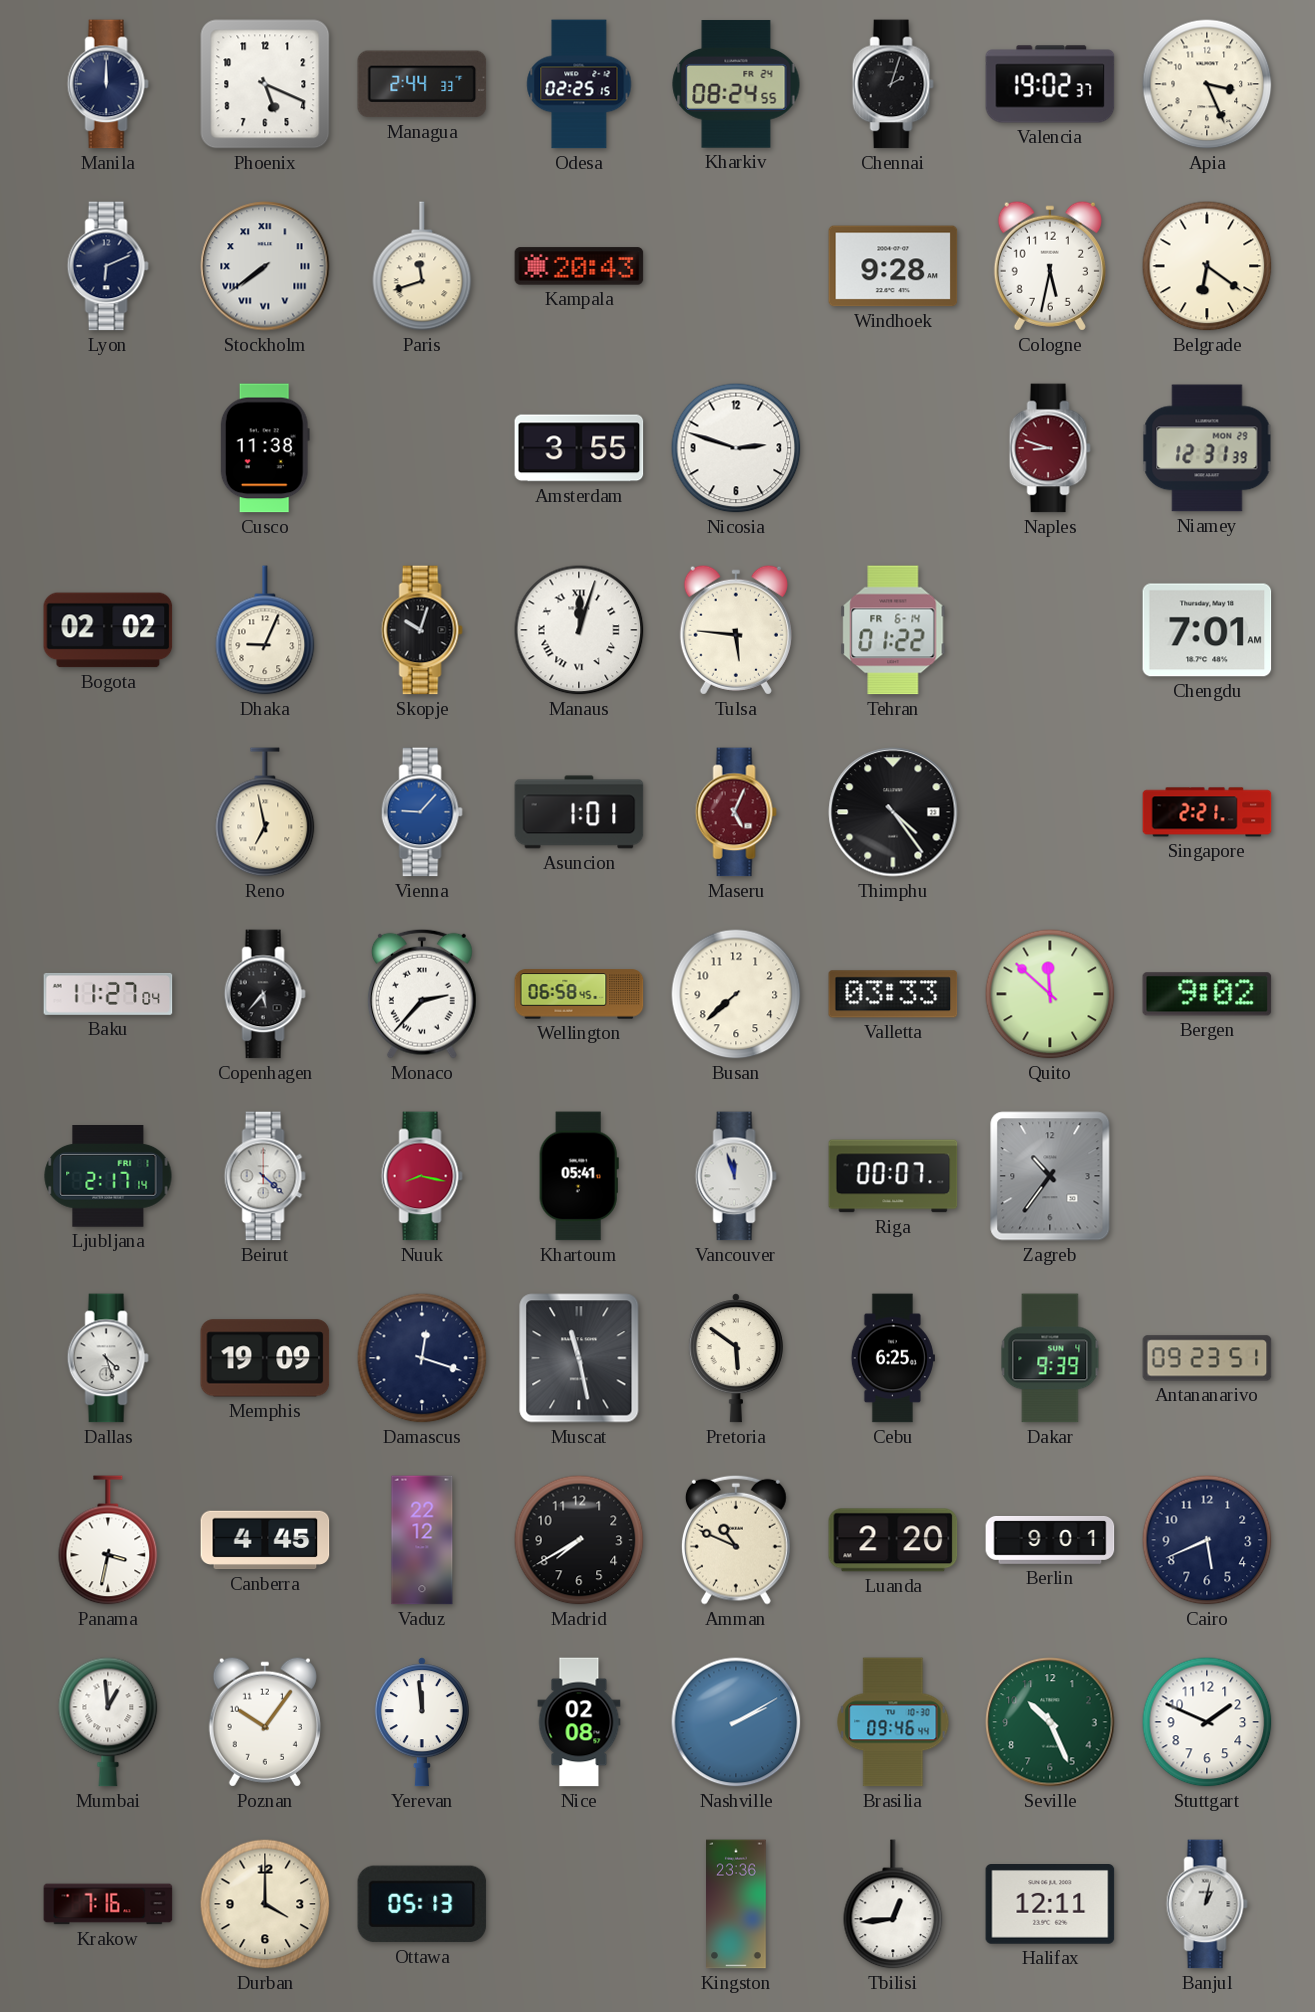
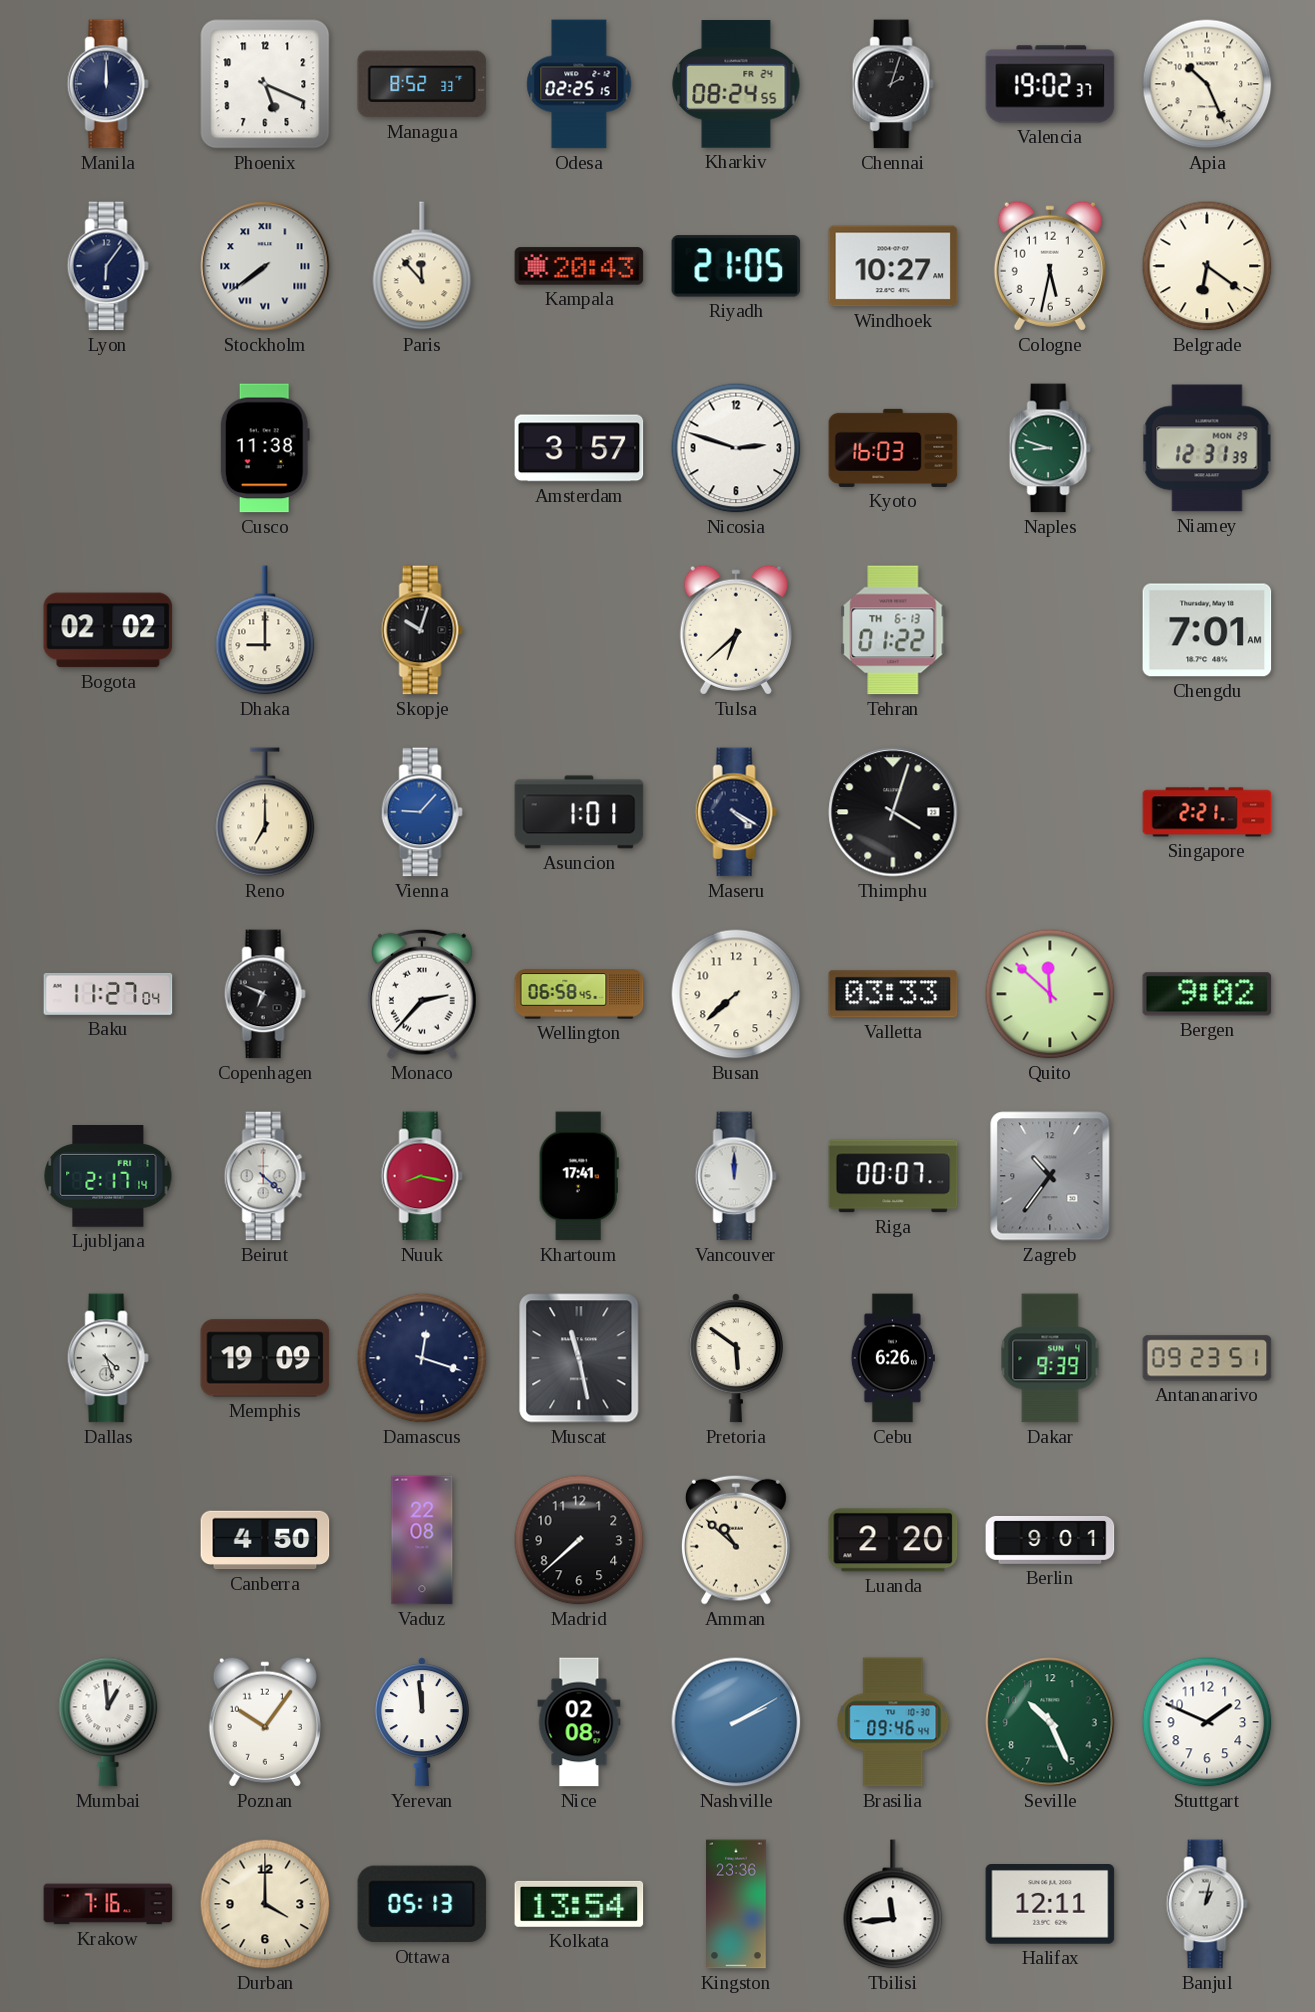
Managua: 2:44 -> 8:52 (422, 84)
Apia: 3:26 -> 10:26 (1207, 84)
Lyon: 6:11 -> 6:06 (108, 266)
Paris: 11:42 -> 11:53 (422, 266)
Riyadh: none -> 21:05 (736, 266)
Windhoek: 9:28 -> 10:27 (893, 266)
Amsterdam: 3:55 -> 3:57 (579, 448)
Kyoto: none -> 16:03 (893, 448)
Naples dial: burgundy -> green (1050, 448)
Dhaka: 9:04 -> 9:00 (265, 630)
Manaus: 12:03 -> none (579, 630)
Tulsa: 5:46 -> 6:38 (736, 630)
Tehran date: FR 6-14 -> TH 6-13 (893, 630)
Reno: 6:58 -> 7:00 (265, 812)
Maseru: 5:04 -> 4:20 (736, 812)
Maseru dial: burgundy -> navy (736, 812)
Thimphu: 4:24 -> 4:03 (893, 812)
Copenhagen: 5:37 -> 6:49 (265, 994)
Khartoum: 05:41 -> 17:41 (579, 1176)
Vancouver: 11:57 -> 12:00 (736, 1176)
Cebu: 6:25 -> 6:26 (893, 1358)
Panama: 3:32 -> none (108, 1540)
Canberra: 4:45 -> 4:50 (265, 1540)
Vaduz: 22:12 -> 22:08 (422, 1540)
Madrid: 7:40 -> 7:38 (579, 1540)
Amman: 10:49 -> 10:52 (736, 1540)
Cairo: 5:41 -> none (1207, 1540)
Kolkata: none -> 13:54 (579, 1904)
Tbilisi: 12:44 -> 11:44 (893, 1904)
